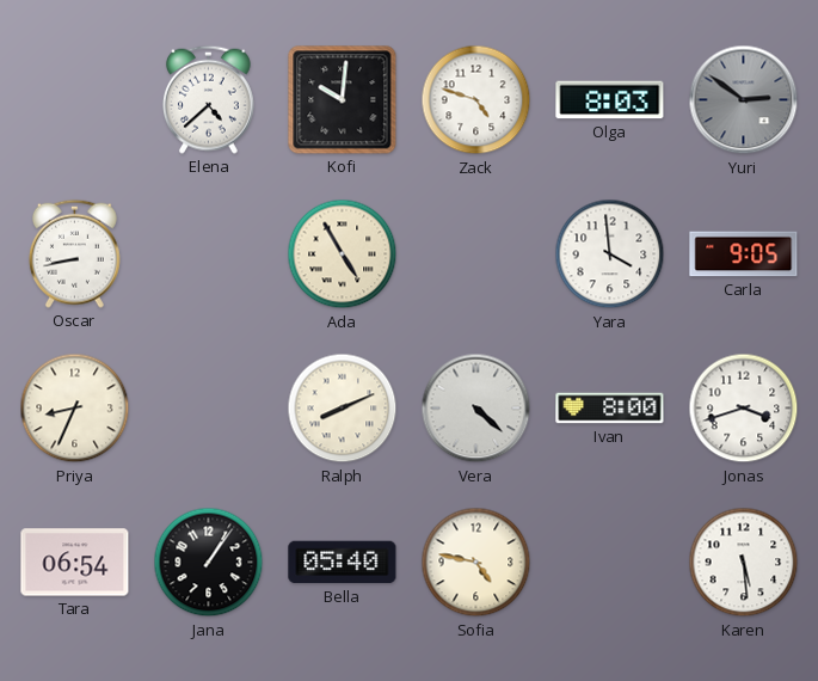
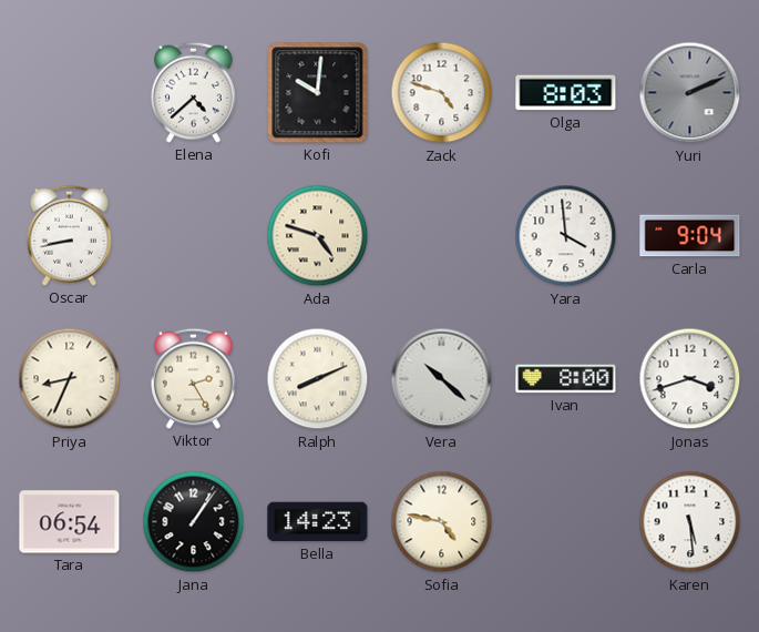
Yuri: 2:51 -> 2:11 (690, 93)
Ada: 4:55 -> 4:48 (318, 236)
Carla: 9:05 -> 9:04 (690, 236)
Viktor: none -> 2:25 (193, 378)
Vera: 4:22 -> 10:22 (442, 379)
Bella: 05:40 -> 14:23 (318, 522)
